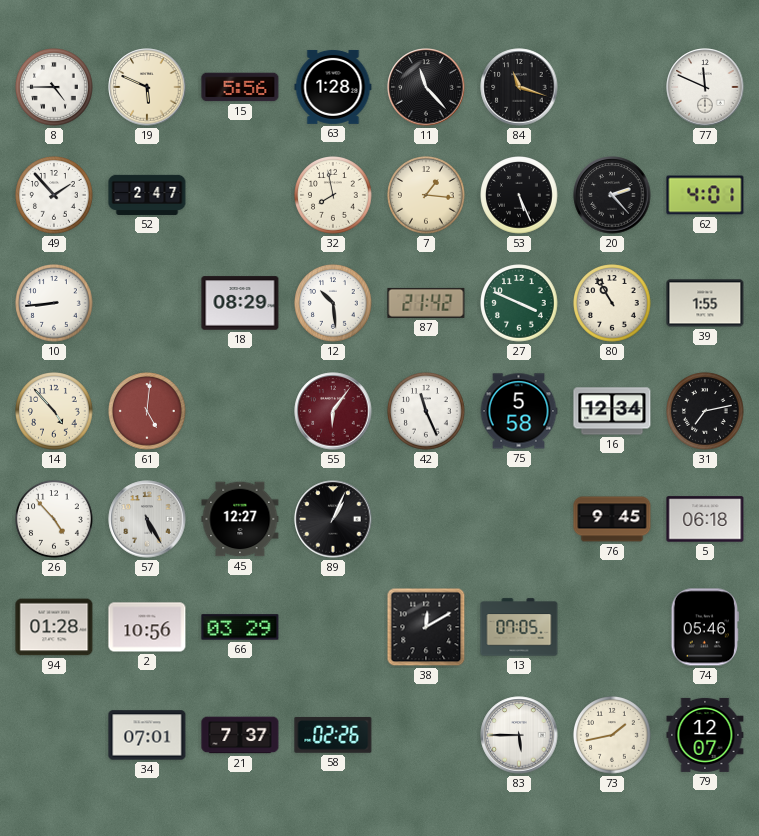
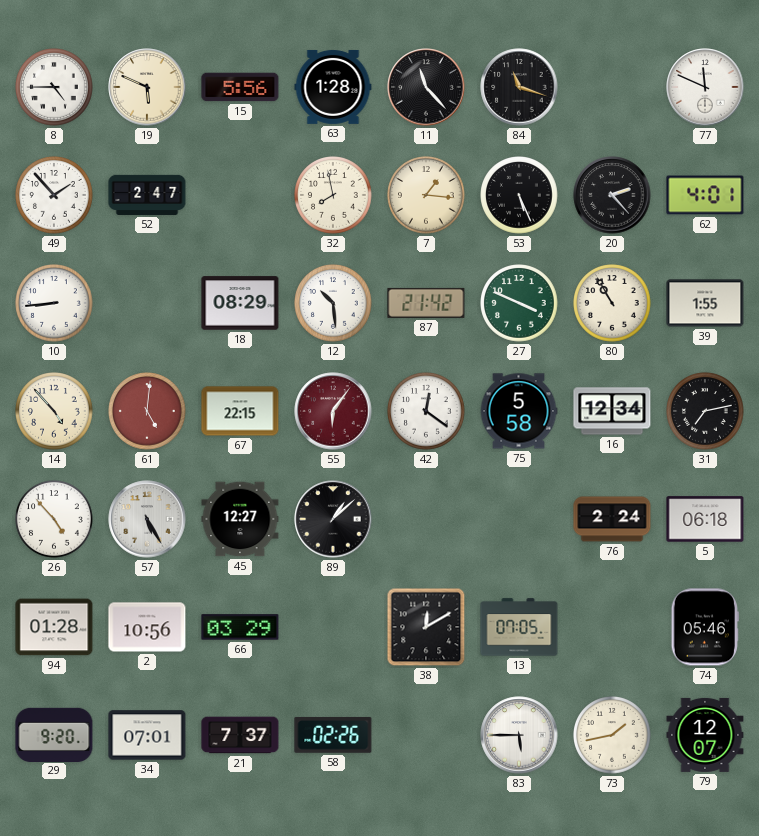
67: none -> 22:15 (240, 411)
42: 11:26 -> 12:21 (427, 412)
89: 1:04 -> 1:08 (333, 519)
76: 9:45 -> 2:24 (612, 519)
29: none -> 9:20 (54, 734)
